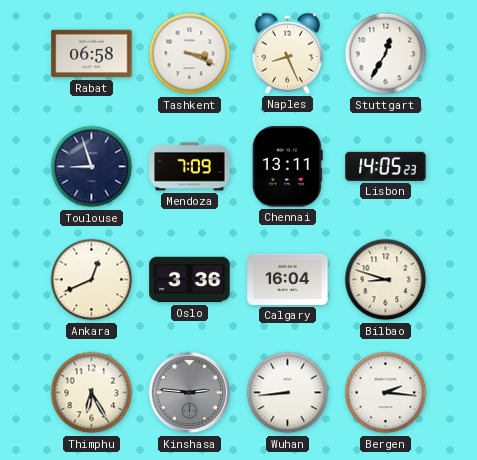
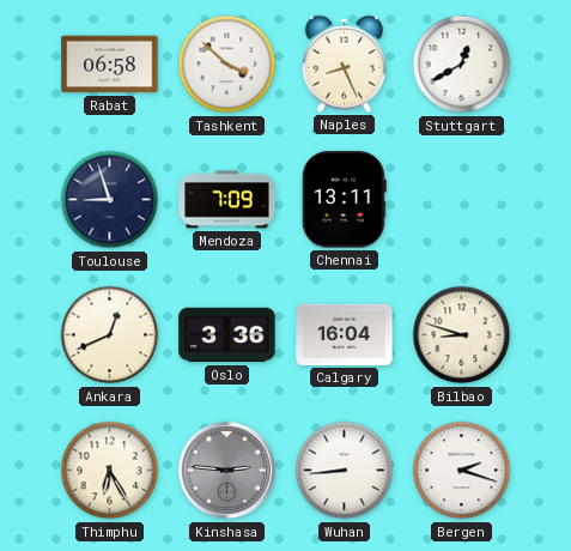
Tashkent: 3:19 -> 3:52 (227, 65)
Stuttgart: 12:35 -> 12:40 (462, 65)
Lisbon: 14:05 -> none (386, 166)
Bergen: 2:16 -> 2:18 (462, 471)
